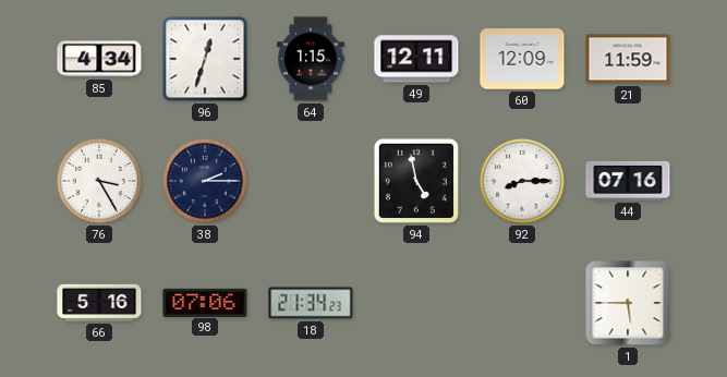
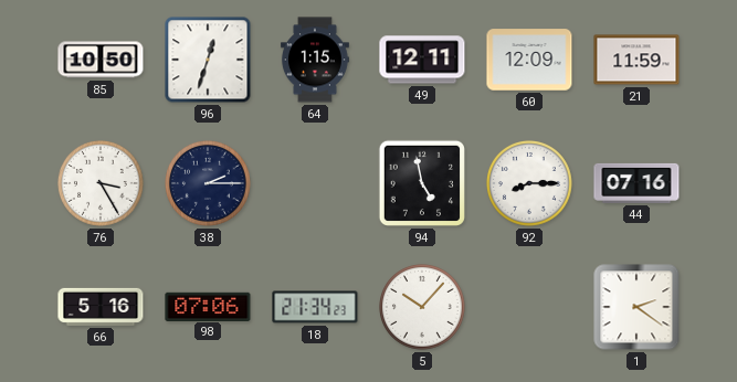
85: 4:34 -> 10:50 (101, 60)
5: none -> 10:07 (423, 308)
1: 5:45 -> 2:21 (636, 307)
